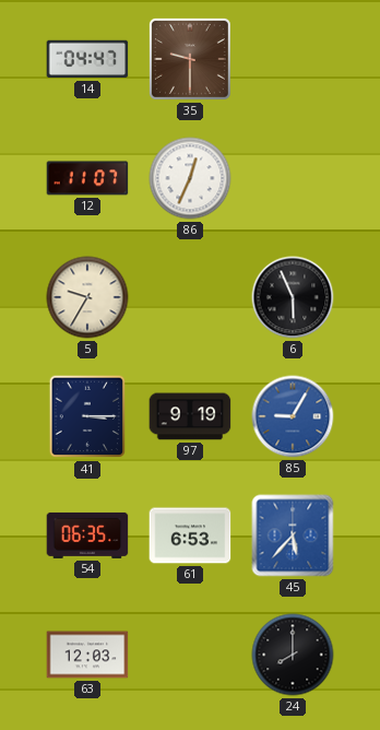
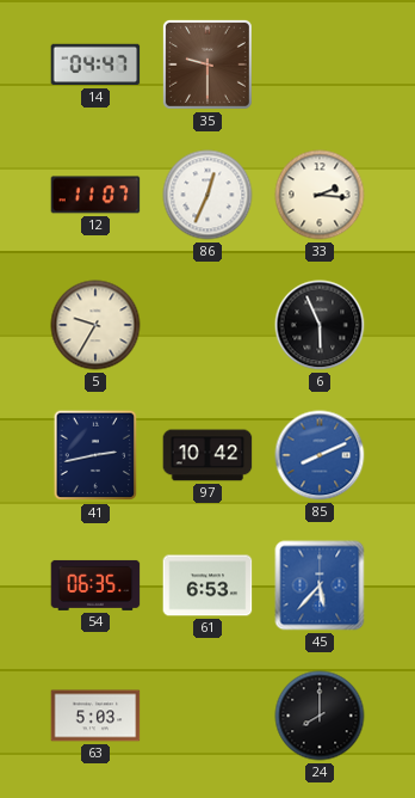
33: none -> 2:16 (320, 195)
41: 3:15 -> 2:43 (95, 455)
97: 9:19 -> 10:42 (207, 455)
85: 9:05 -> 8:11 (320, 455)
63: 12:03 -> 5:03 (95, 716)
